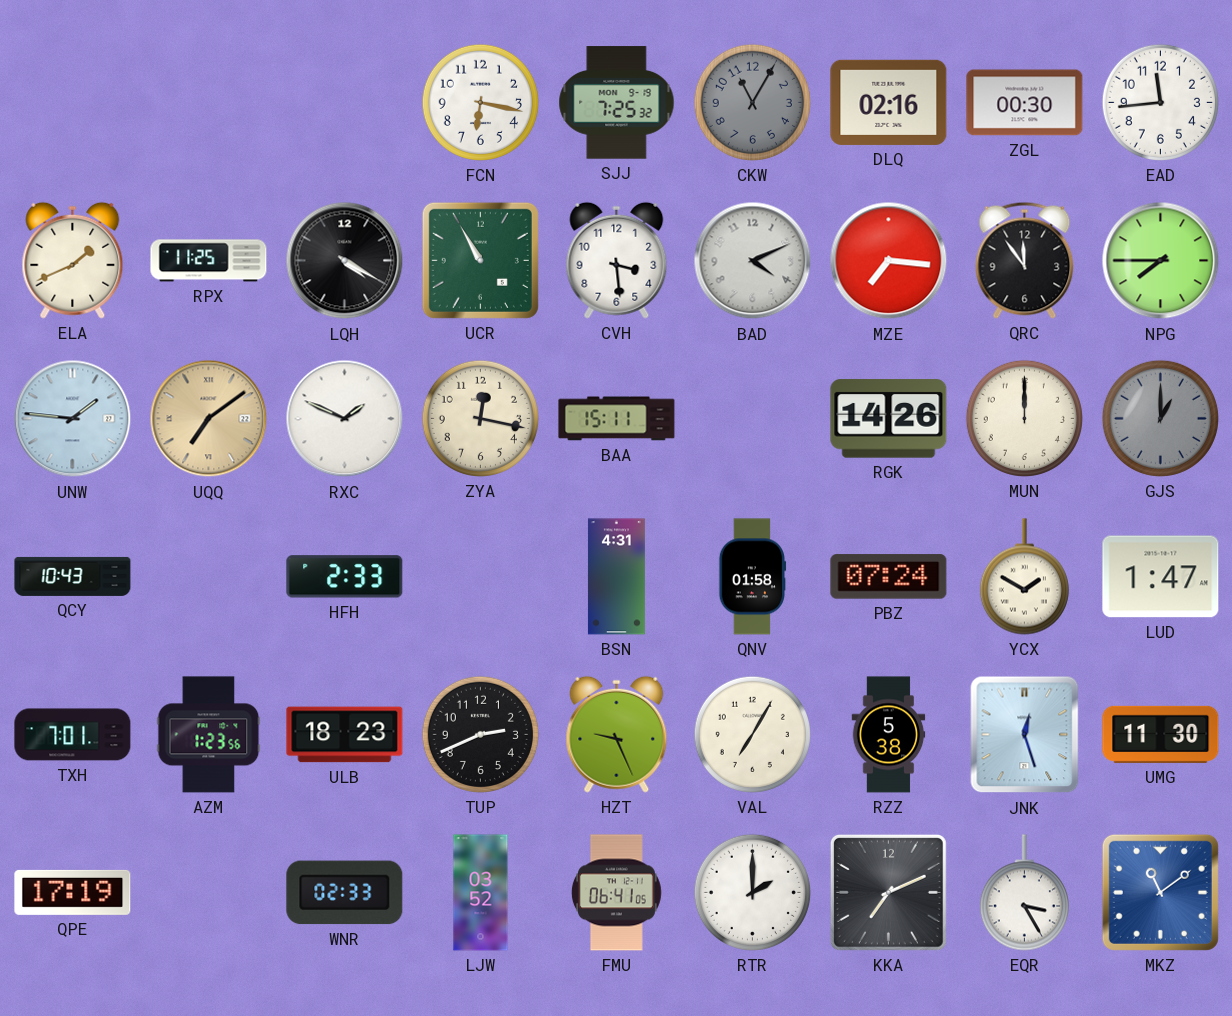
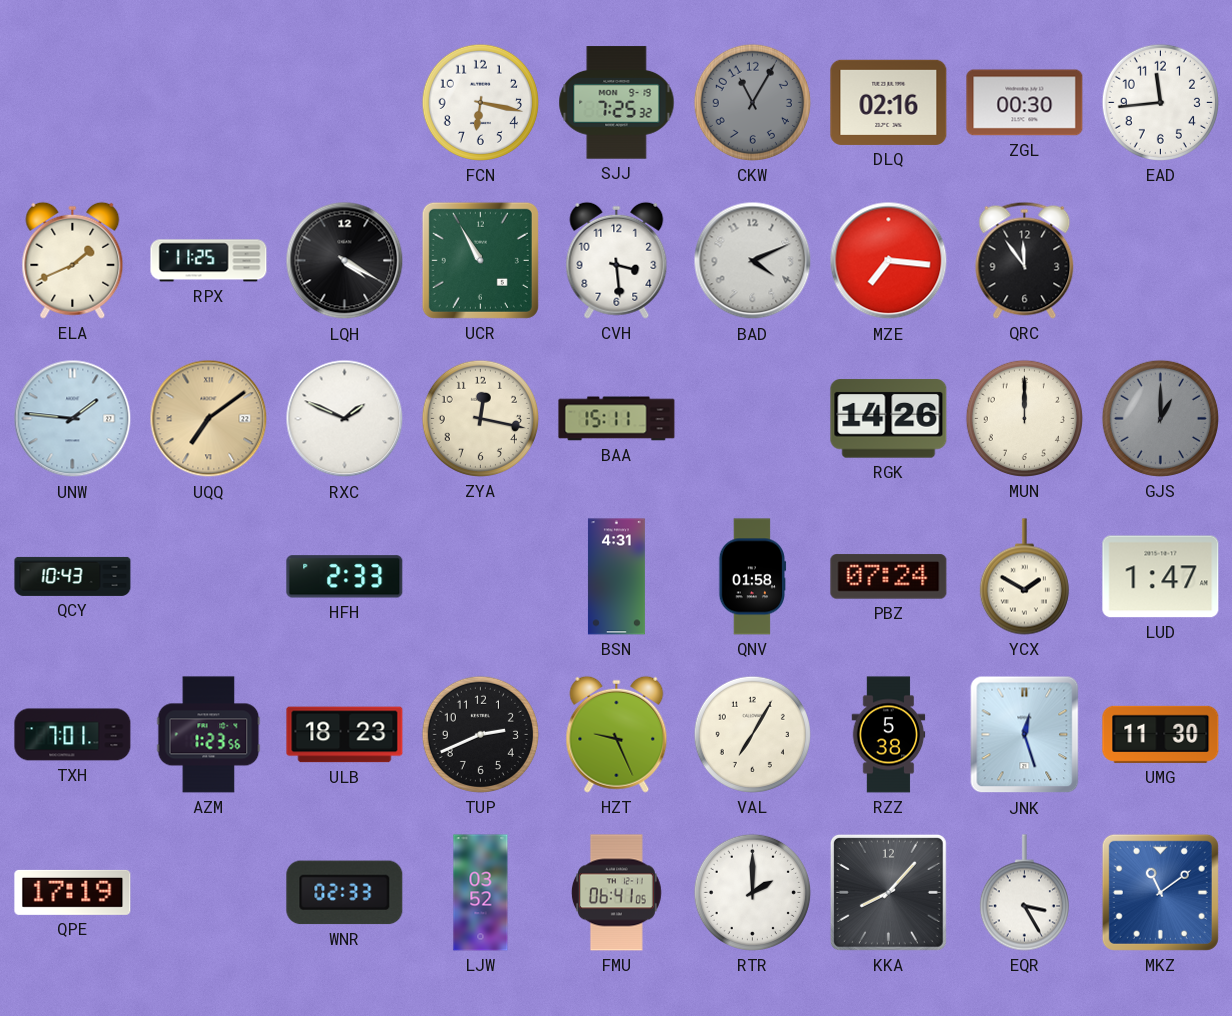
NPG: 7:45 -> none (1161, 261)
KKA: 7:11 -> 8:07 (888, 892)
